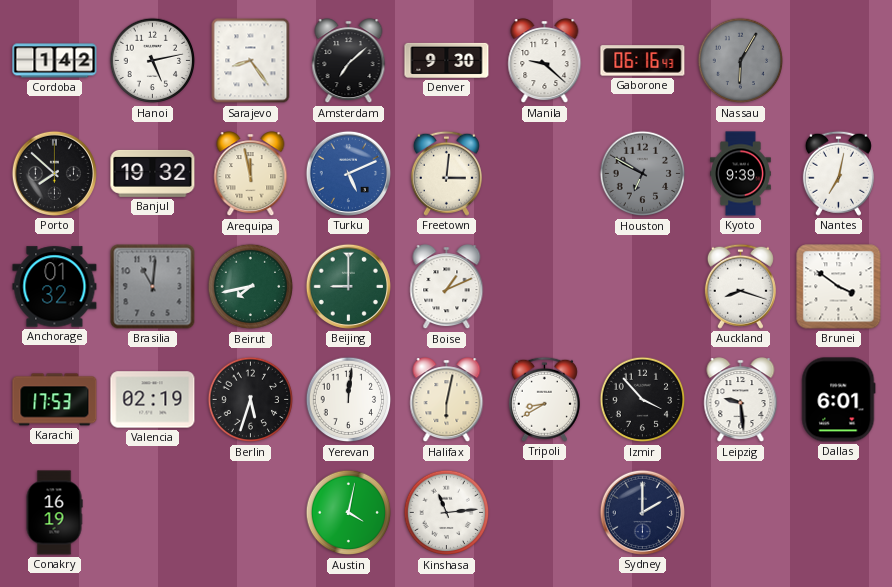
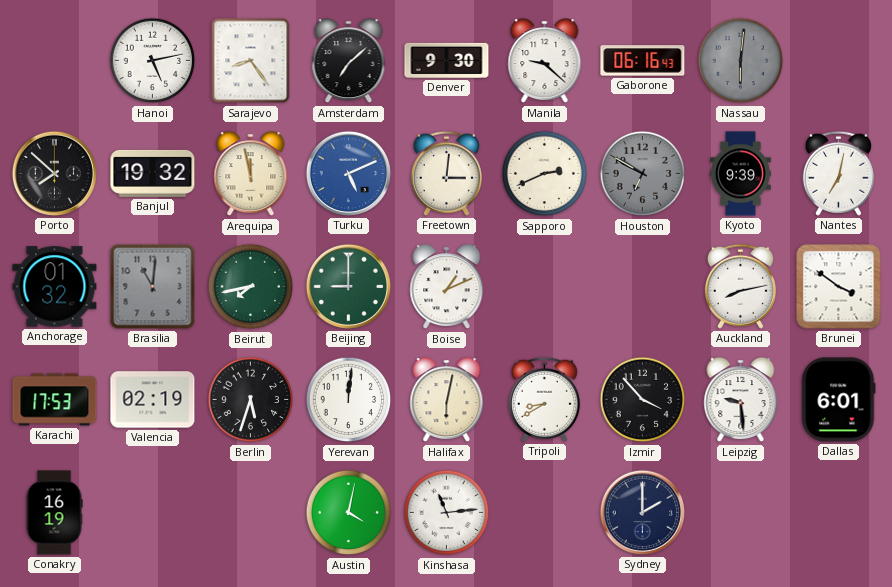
Cordoba: 1:42 -> none (55, 61)
Nassau: 6:05 -> 6:01 (741, 61)
Sapporo: none -> 2:41 (545, 174)
Auckland: 8:18 -> 8:13 (740, 286)
